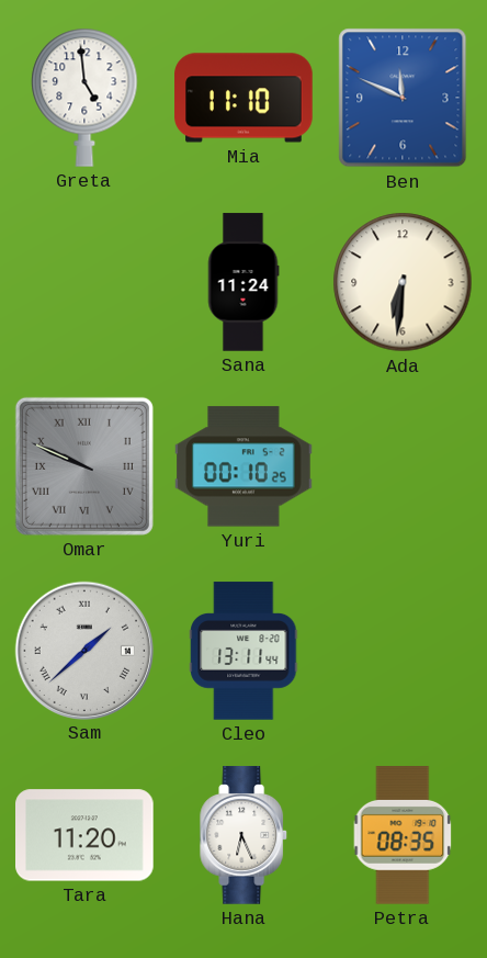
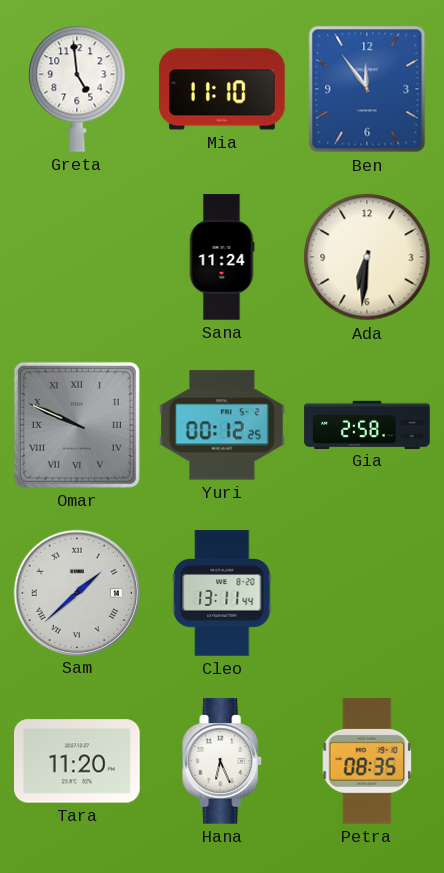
Ben: 11:49 -> 11:54 (367, 89)
Yuri: 00:10 -> 00:12 (222, 425)
Gia: none -> 2:58 (367, 424)
